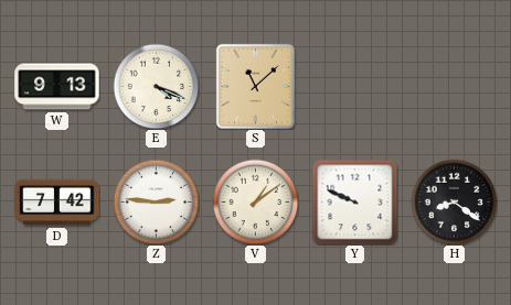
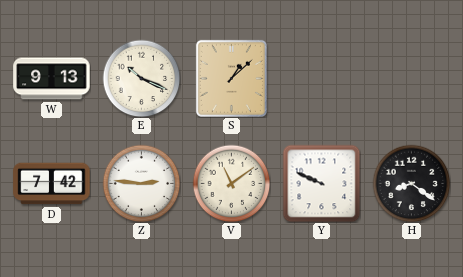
E: 4:19 -> 10:19 (141, 78)
S: 11:08 -> 1:08 (231, 78)
V: 1:09 -> 11:09 (231, 183)
